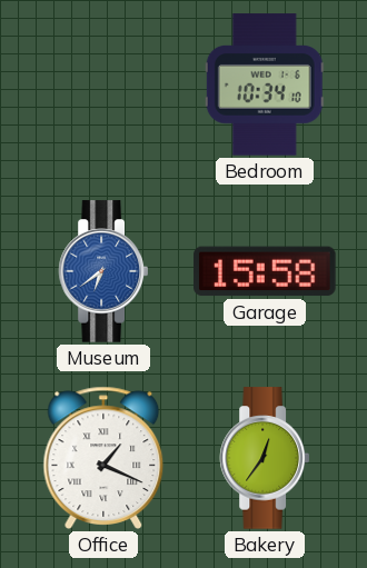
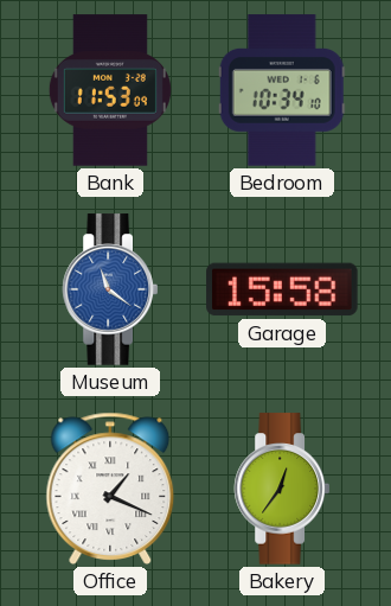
Bank: none -> 11:53 (110, 90)
Museum: 6:39 -> 11:21 (109, 289)
